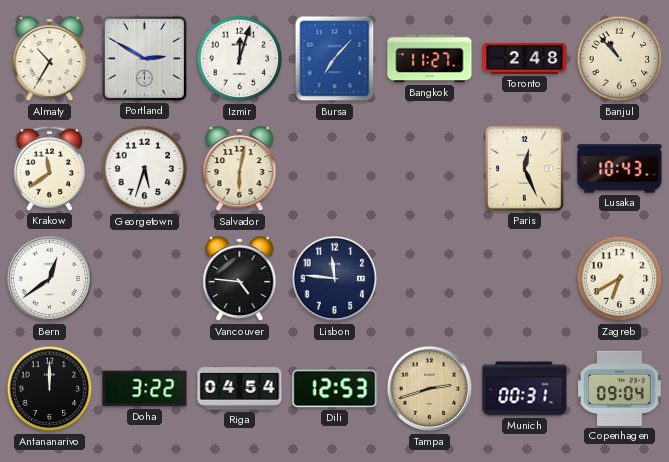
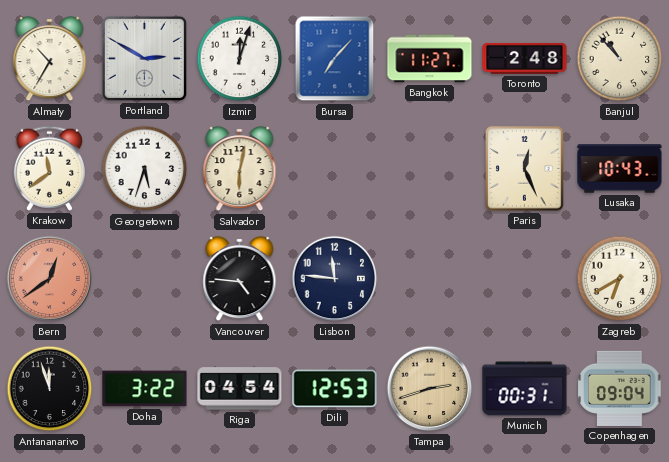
Bern dial: white -> salmon (50, 279)
Antananarivo: 12:00 -> 11:57 (50, 389)
